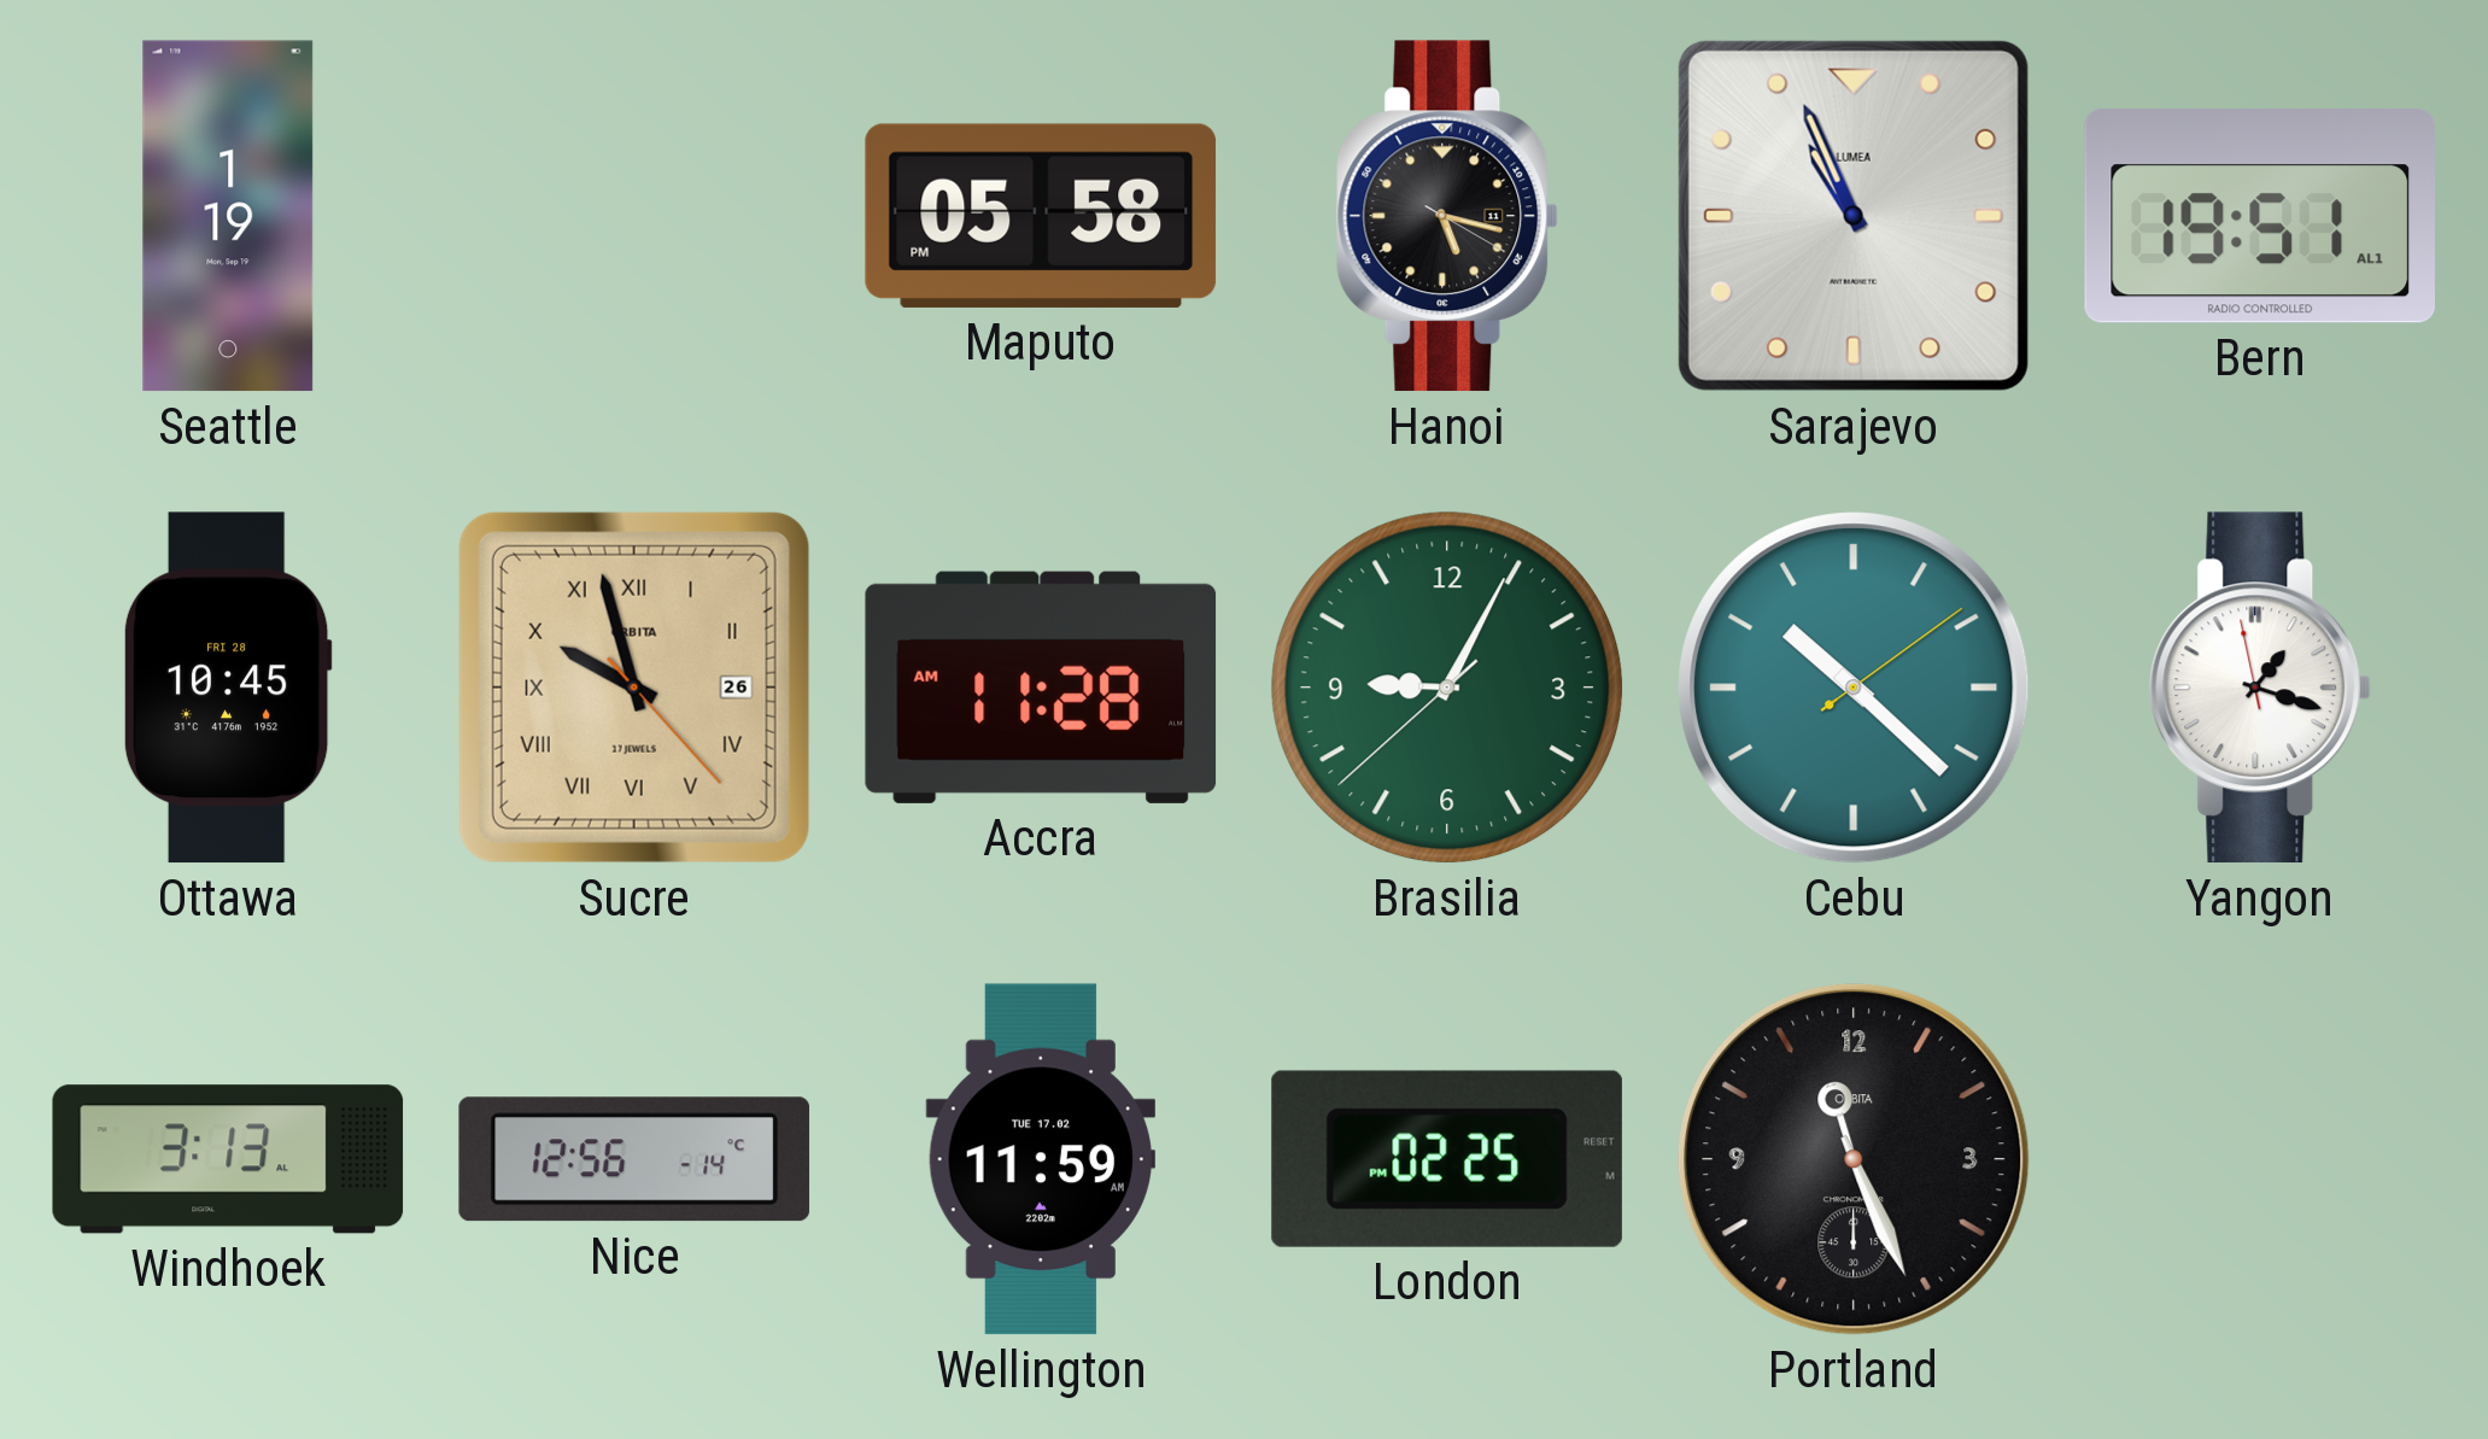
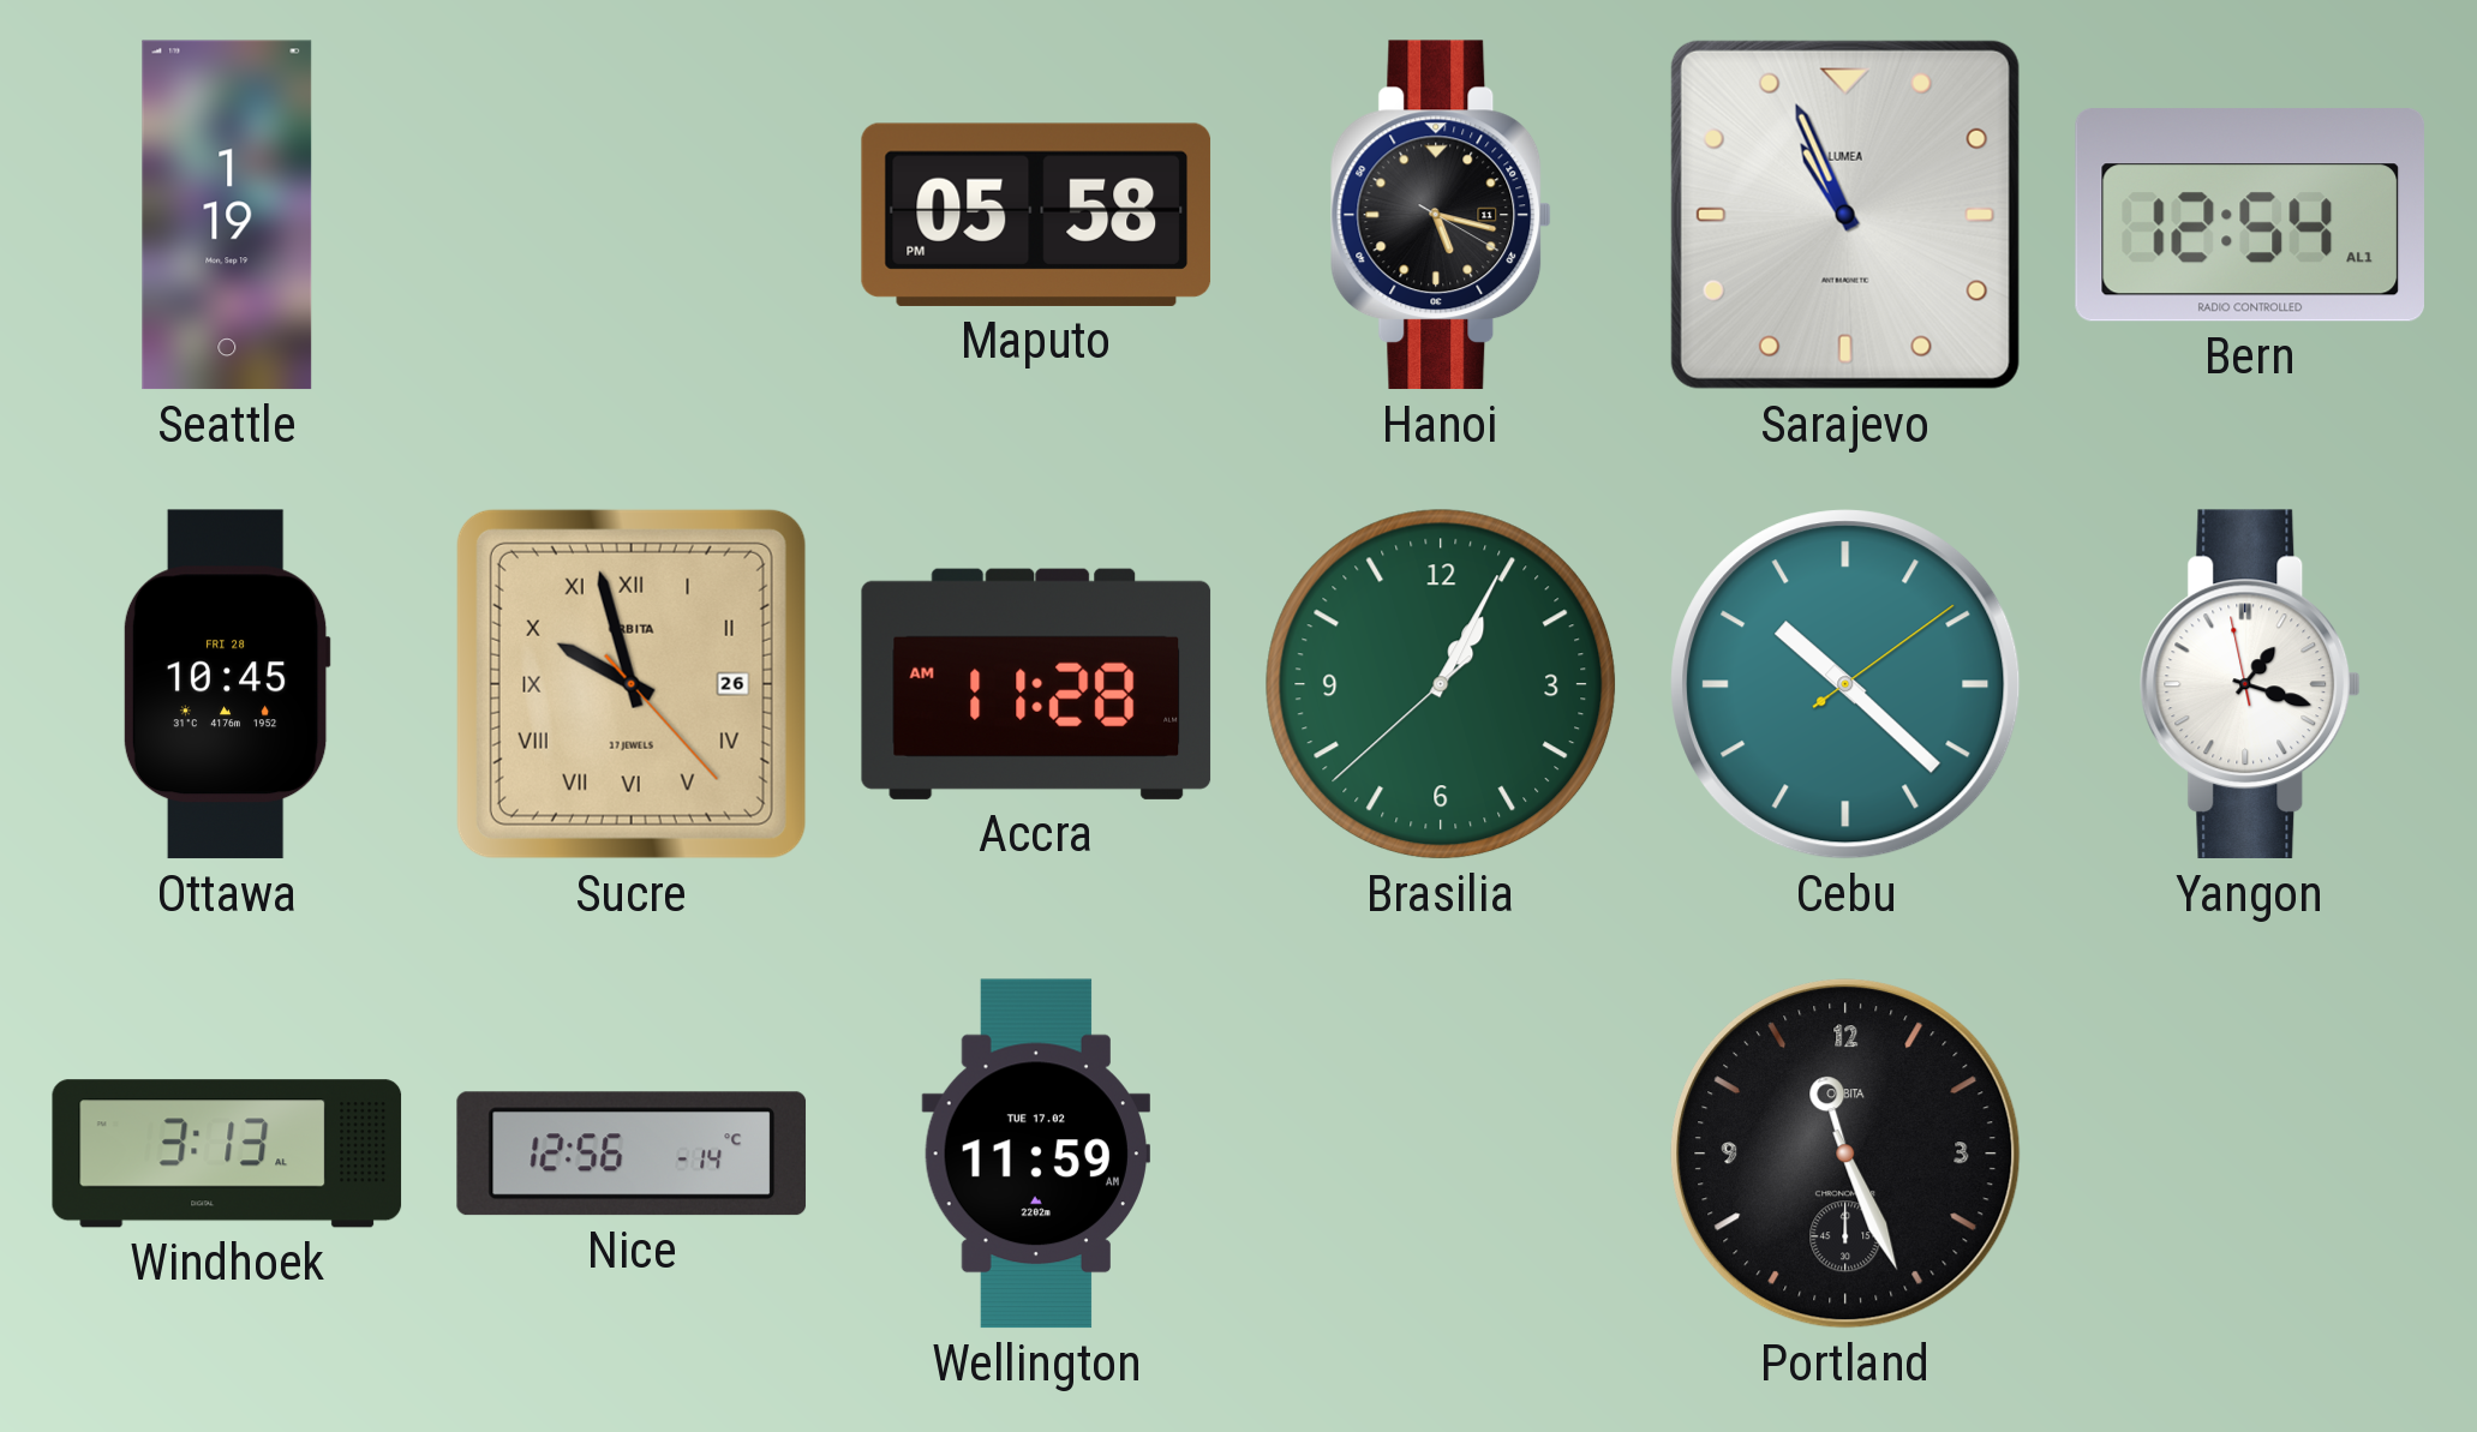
Bern: 19:51 -> 12:54 (2249, 215)
Brasilia: 9:04 -> 1:04 (1441, 684)
London: 02:25 -> none (1447, 1159)
